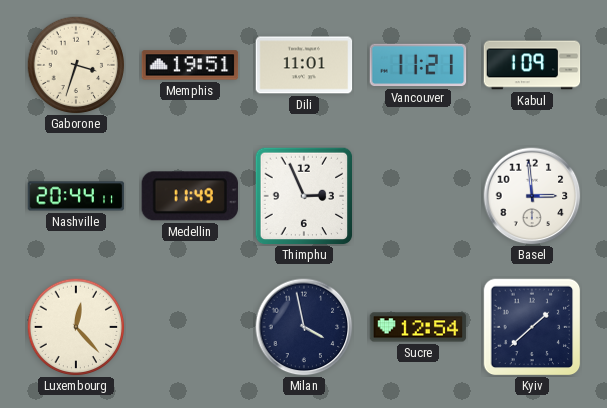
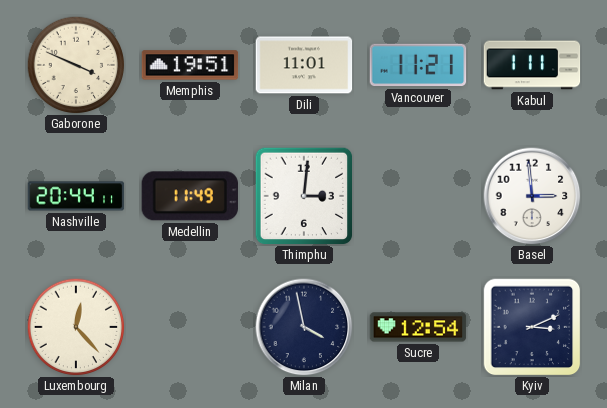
Gaborone: 3:33 -> 3:49 (76, 65)
Kabul: 1:09 -> 1:11 (532, 65)
Thimphu: 2:56 -> 3:01 (304, 196)
Kyiv: 1:38 -> 3:11 (532, 327)
